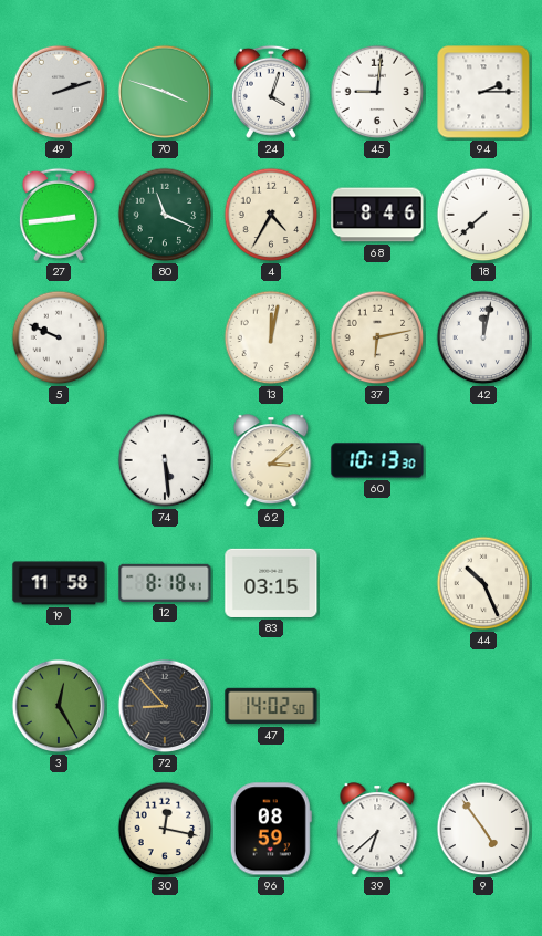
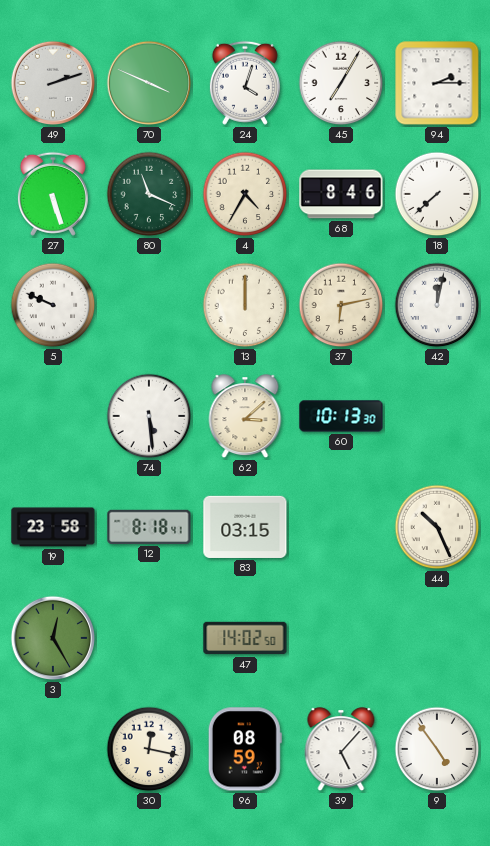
70: 3:48 -> 3:49 (149, 83)
45: 9:01 -> 7:05 (341, 83)
27: 2:44 -> 5:27 (53, 194)
13: 12:02 -> 12:00 (245, 305)
19: 11:58 -> 23:58 (53, 527)
72: 8:53 -> none (165, 706)
39: 6:38 -> 5:07 (341, 750)
